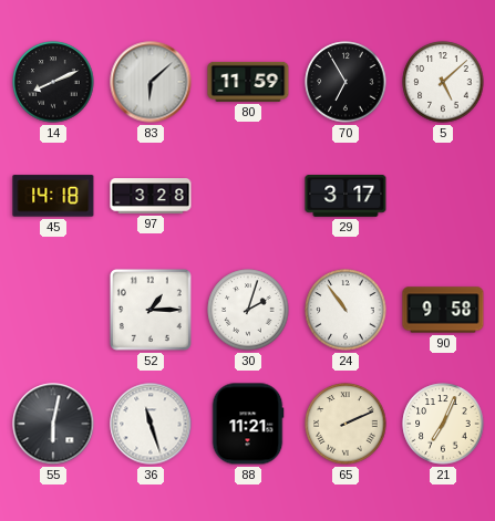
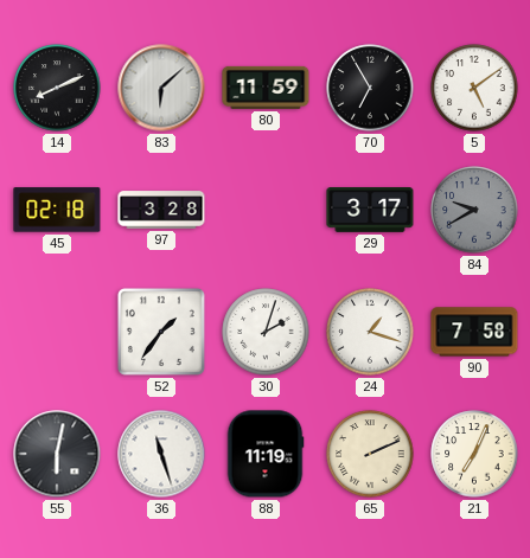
5: 5:08 -> 5:09 (474, 88)
45: 14:18 -> 02:18 (57, 210)
84: none -> 9:40 (474, 210)
52: 1:15 -> 1:36 (161, 332)
24: 10:54 -> 1:18 (370, 332)
90: 9:58 -> 7:58 (474, 332)
88: 11:21 -> 11:19 (266, 454)
